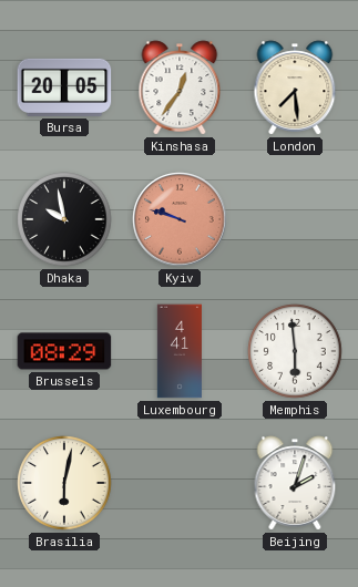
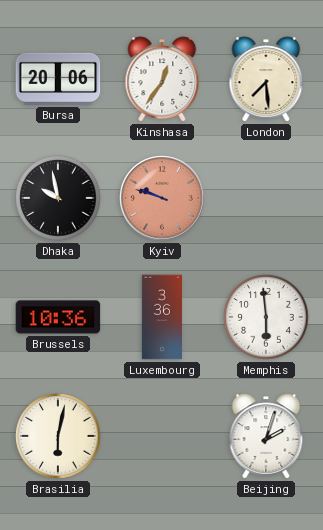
Bursa: 20:05 -> 20:06 (58, 79)
Brussels: 08:29 -> 10:36 (58, 317)
Luxembourg: 4:41 -> 3:36 (162, 317)
